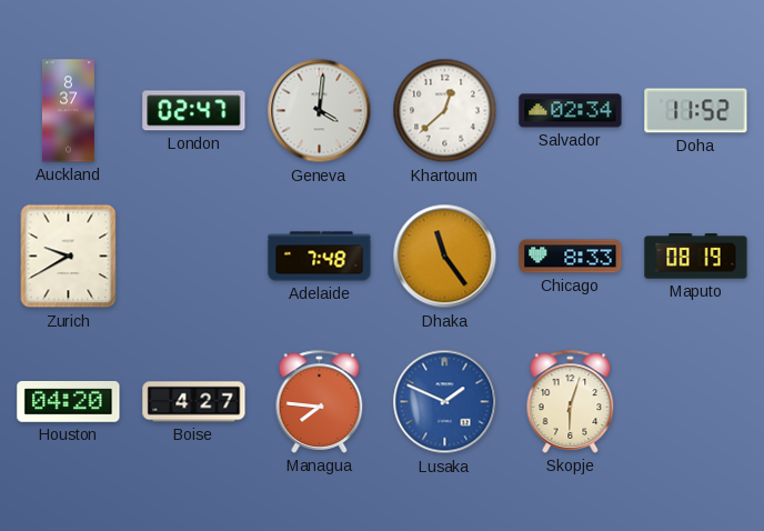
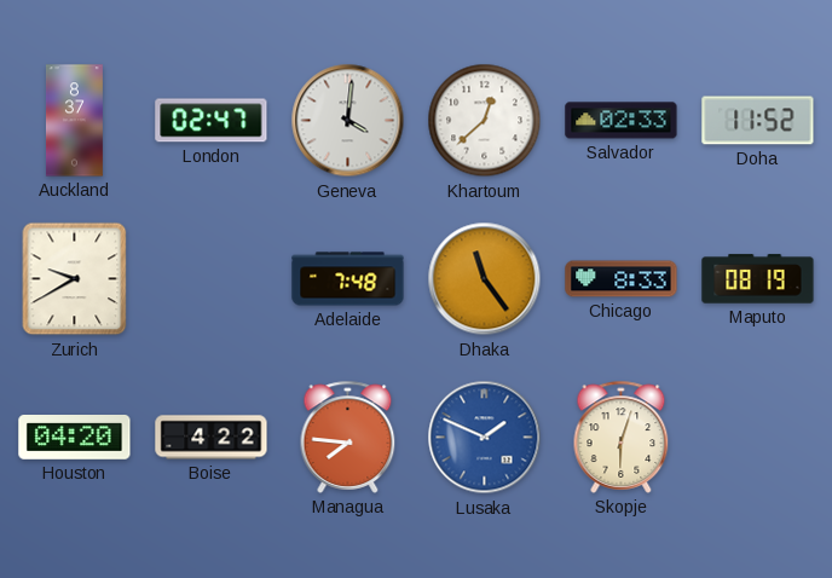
Salvador: 02:34 -> 02:33 (622, 121)
Boise: 4:27 -> 4:22 (212, 438)
